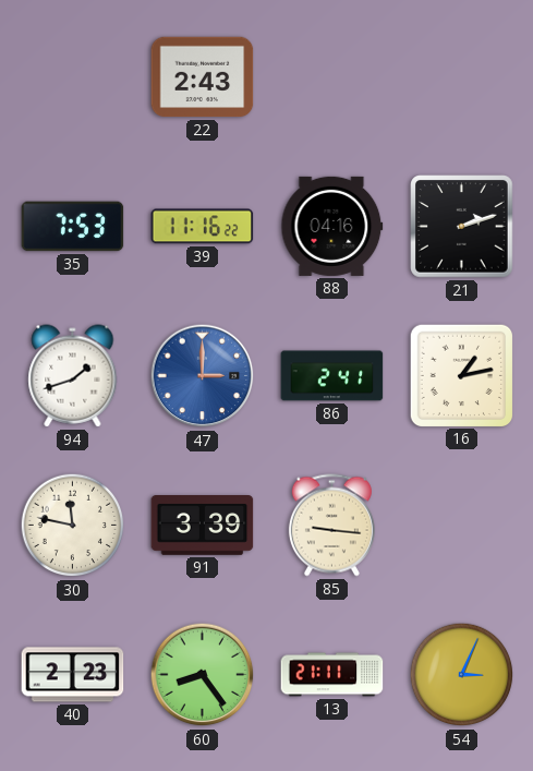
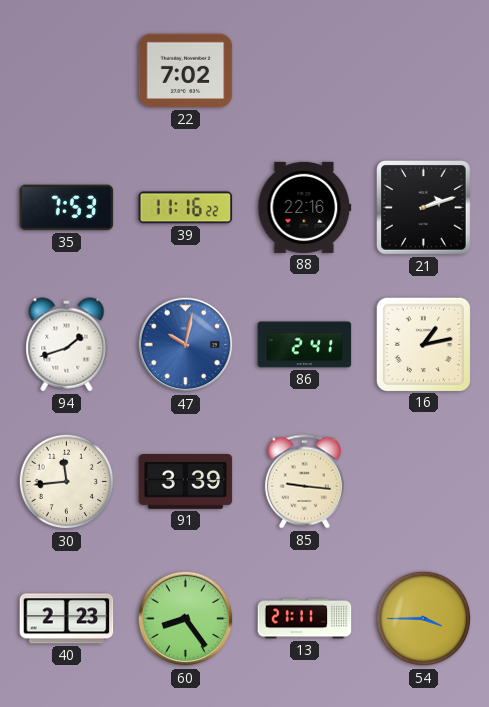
22: 2:43 -> 7:02 (186, 71)
88: 04:16 -> 22:16 (305, 207)
47: 3:00 -> 10:02 (186, 345)
30: 11:47 -> 11:44 (67, 482)
54: 3:04 -> 3:45 (424, 619)
